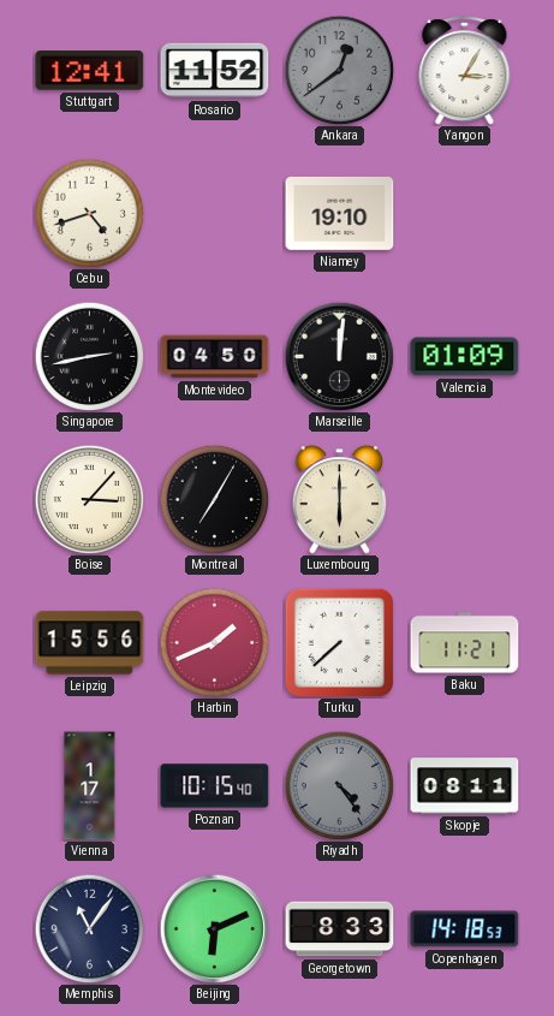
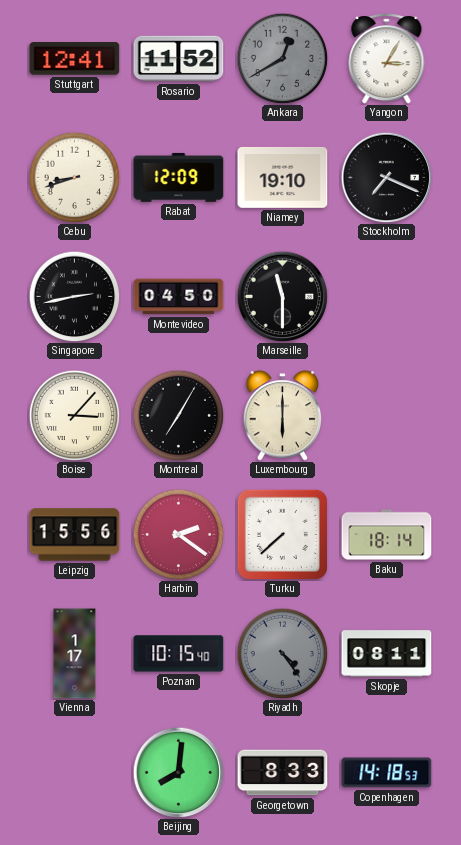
Ankara: 12:39 -> 12:40 (282, 58)
Cebu: 4:42 -> 8:42 (74, 177)
Rabat: none -> 12:09 (179, 177)
Stockholm: none -> 7:19 (386, 177)
Marseille: 12:01 -> 11:30 (282, 296)
Valencia: 01:09 -> none (465, 357)
Harbin: 1:41 -> 2:21 (178, 534)
Baku: 11:21 -> 18:14 (387, 535)
Memphis: 11:06 -> none (89, 928)
Beijing: 6:11 -> 8:01 (178, 772)
